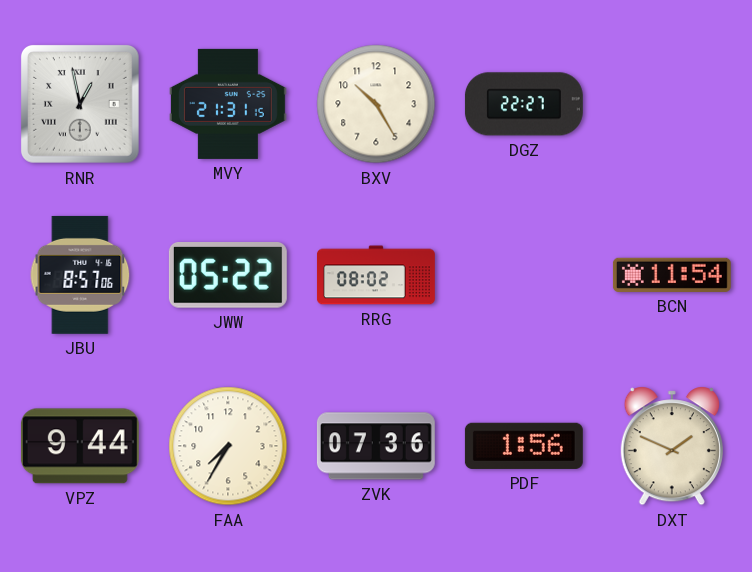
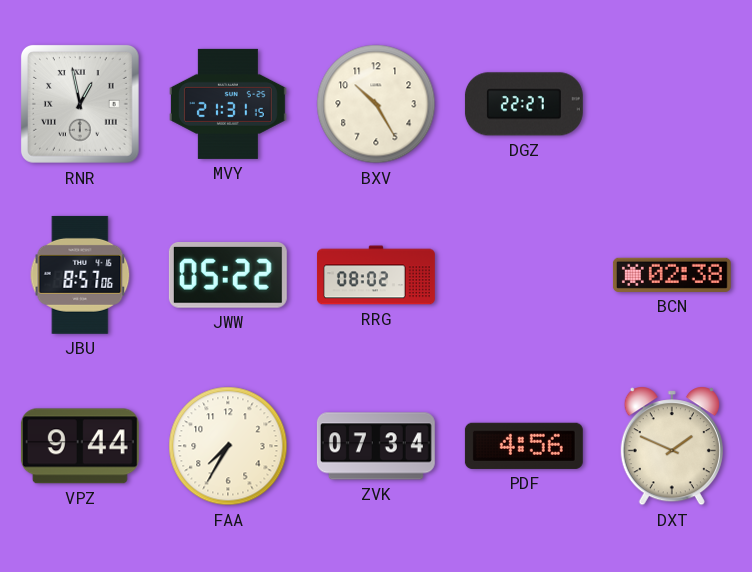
BCN: 11:54 -> 02:38 (672, 275)
ZVK: 07:36 -> 07:34 (376, 446)
PDF: 1:56 -> 4:56 (524, 446)
